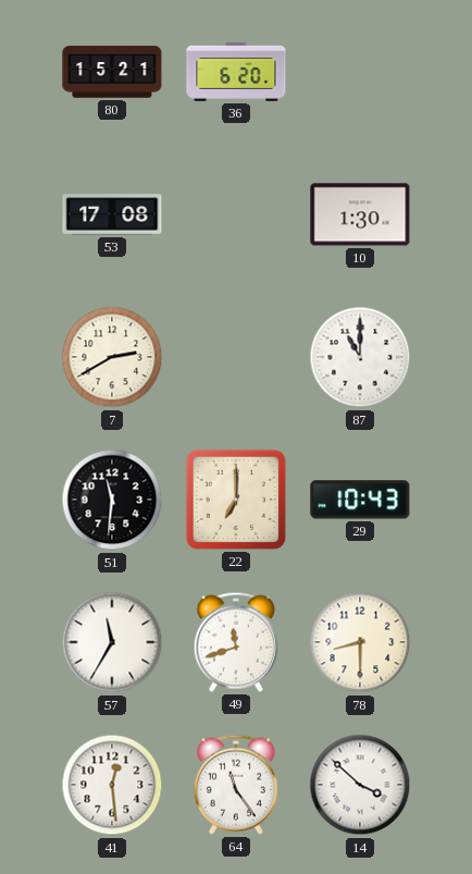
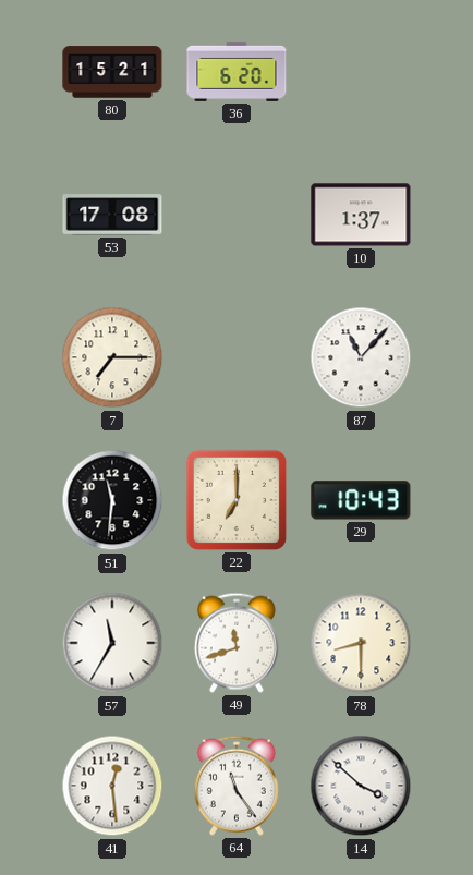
10: 1:30 -> 1:37 (361, 215)
7: 2:40 -> 7:15 (112, 357)
87: 11:00 -> 11:07 (361, 357)
